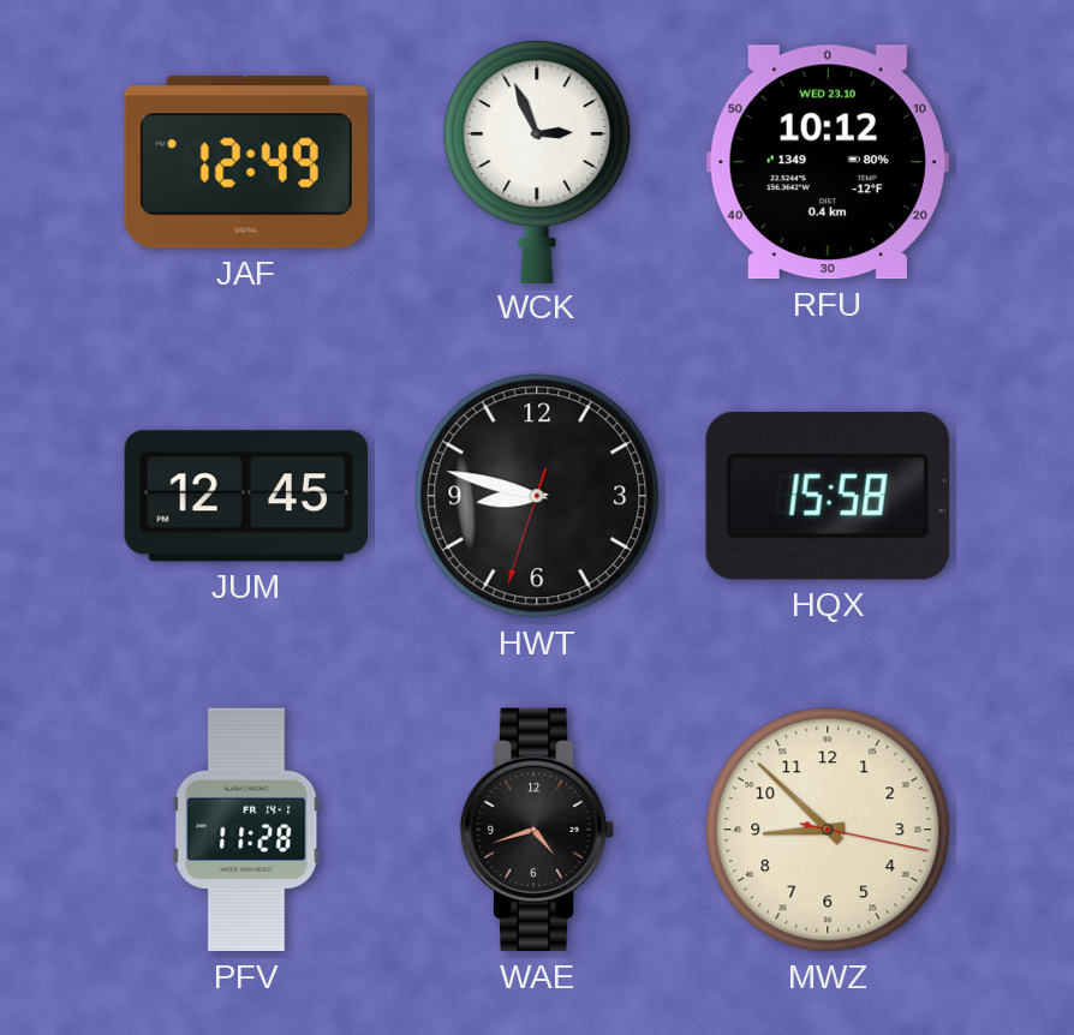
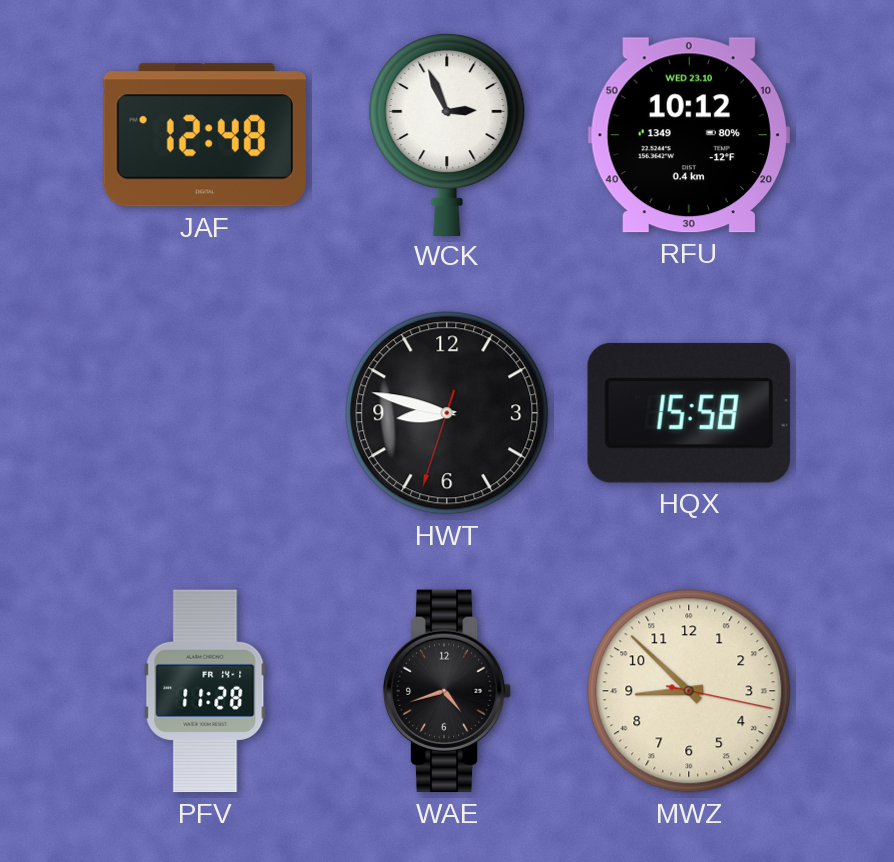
JAF: 12:49 -> 12:48 (205, 135)
JUM: 12:45 -> none (246, 496)
